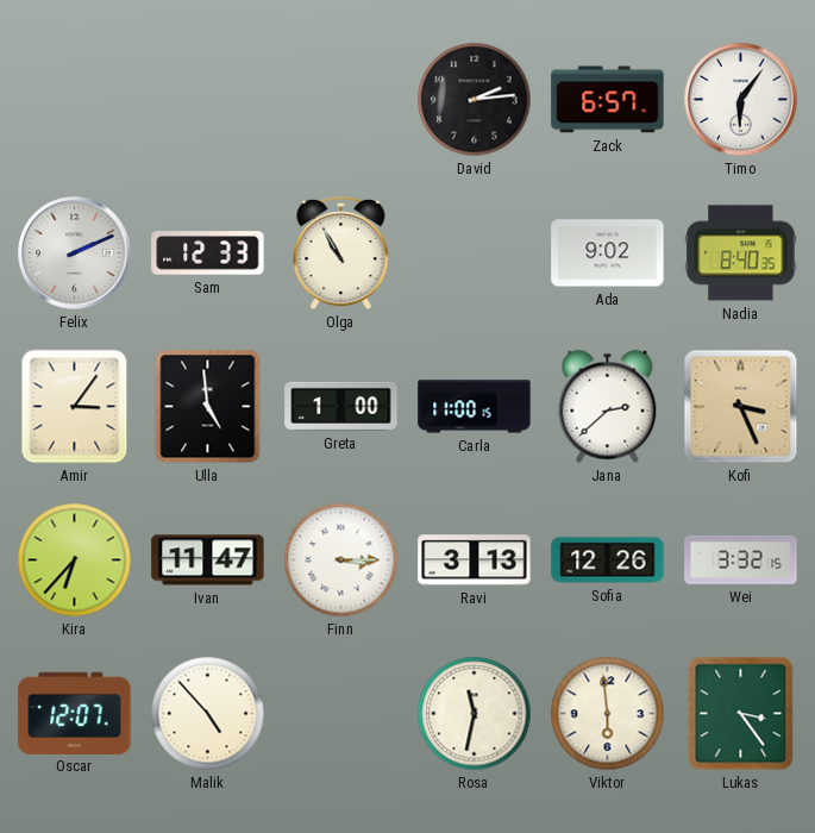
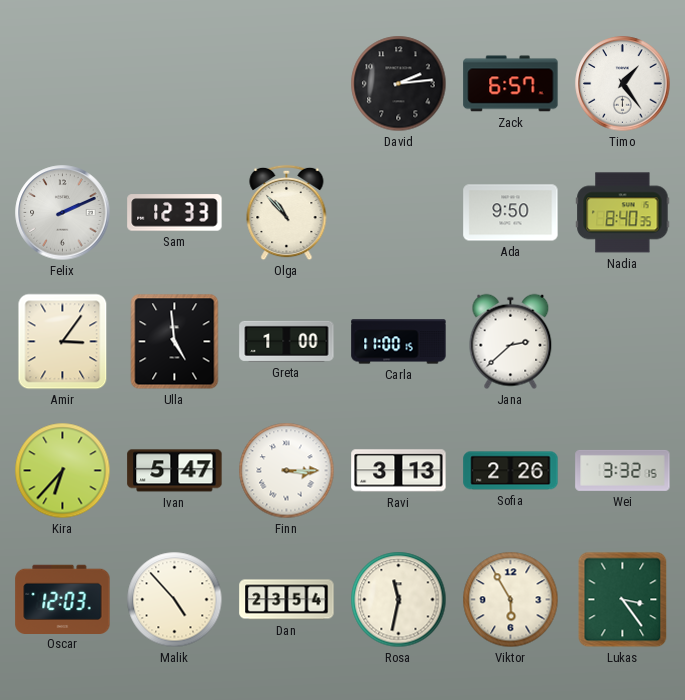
Timo: 6:06 -> 1:24 (623, 84)
Olga: 10:55 -> 10:53 (287, 213)
Ada: 9:02 -> 9:50 (511, 213)
Kofi: 3:26 -> none (741, 407)
Ivan: 11:47 -> 5:47 (175, 471)
Sofia: 12:26 -> 2:26 (511, 471)
Oscar: 12:07 -> 12:03 (63, 599)
Dan: none -> 23:54 (287, 600)
Viktor: 5:59 -> 5:55 (511, 600)
